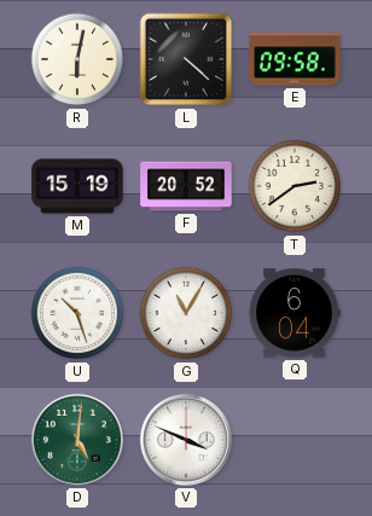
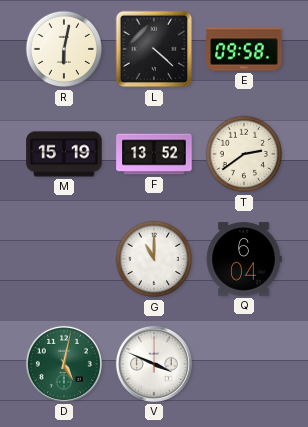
F: 20:52 -> 13:52 (154, 154)
U: 10:27 -> none (77, 313)
G: 11:05 -> 11:00 (154, 259)
D: 5:01 -> 5:02 (64, 364)
